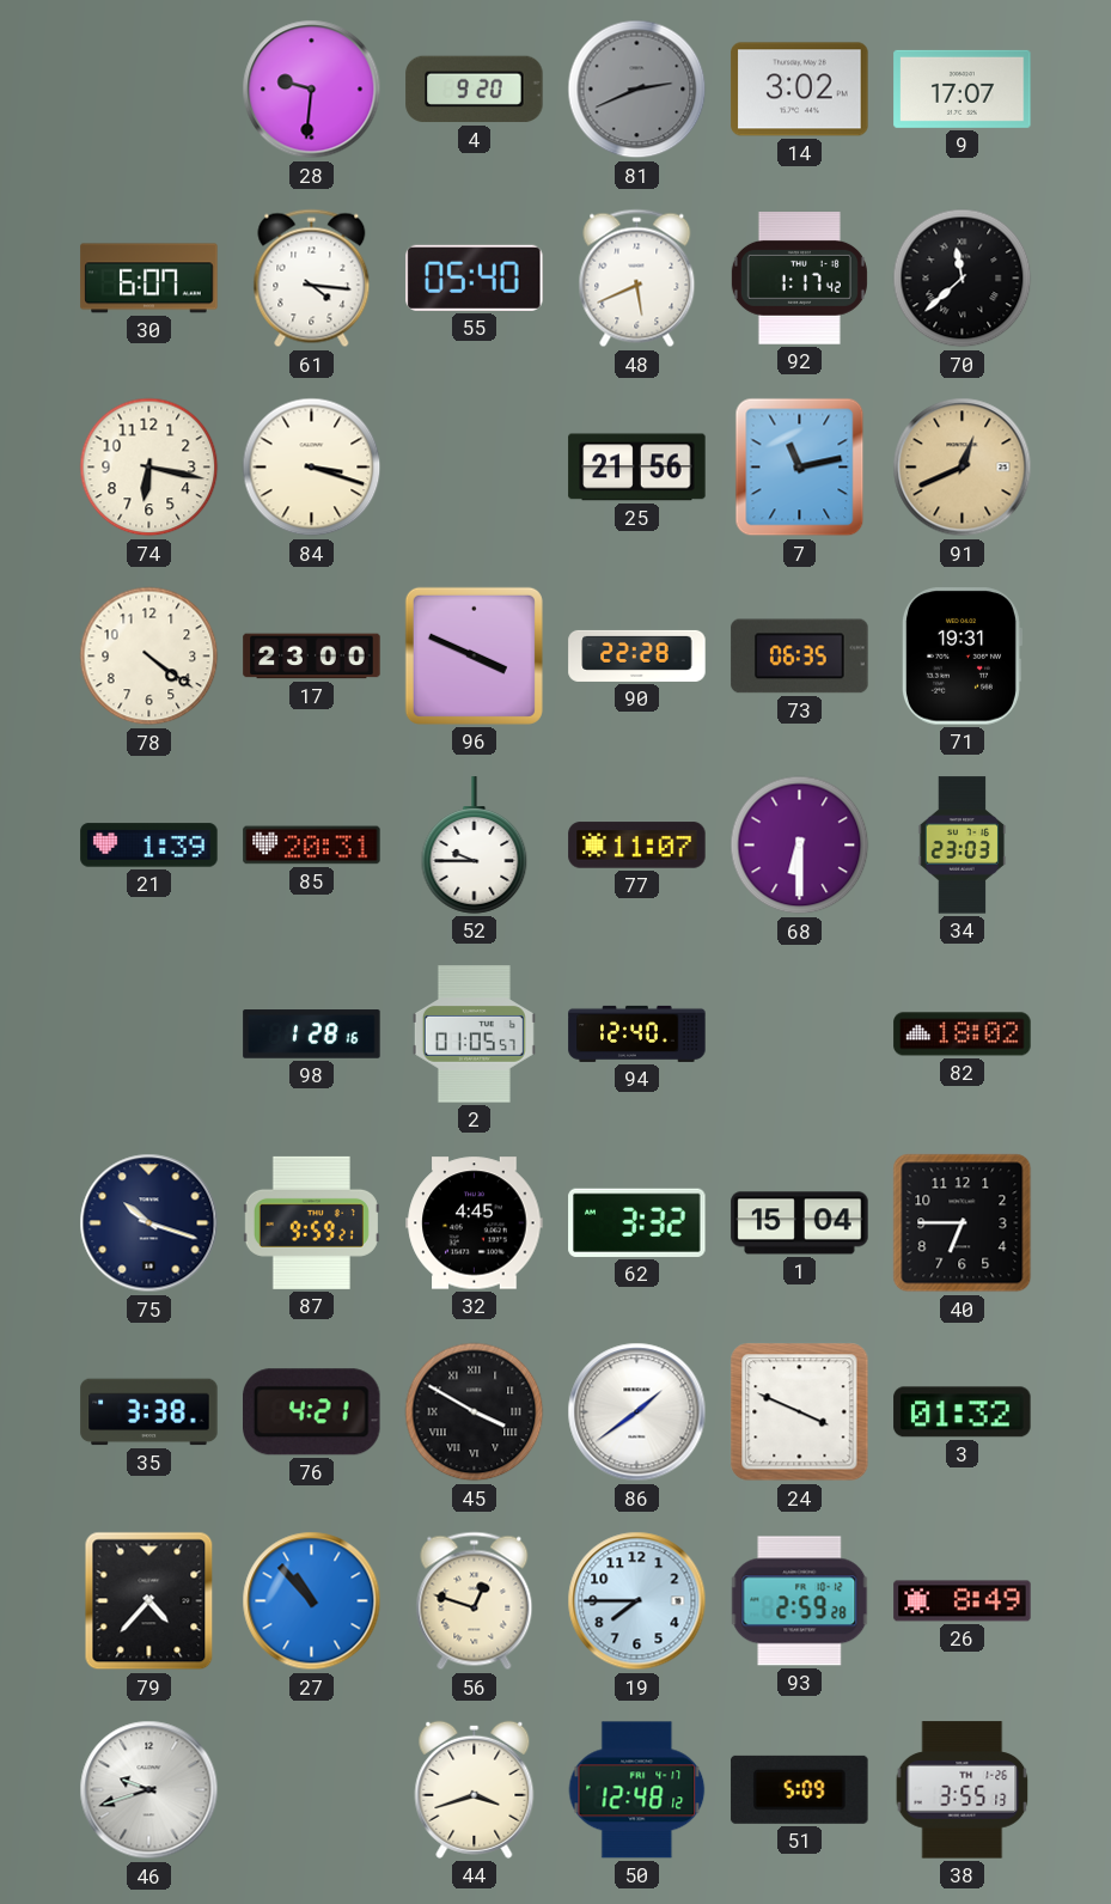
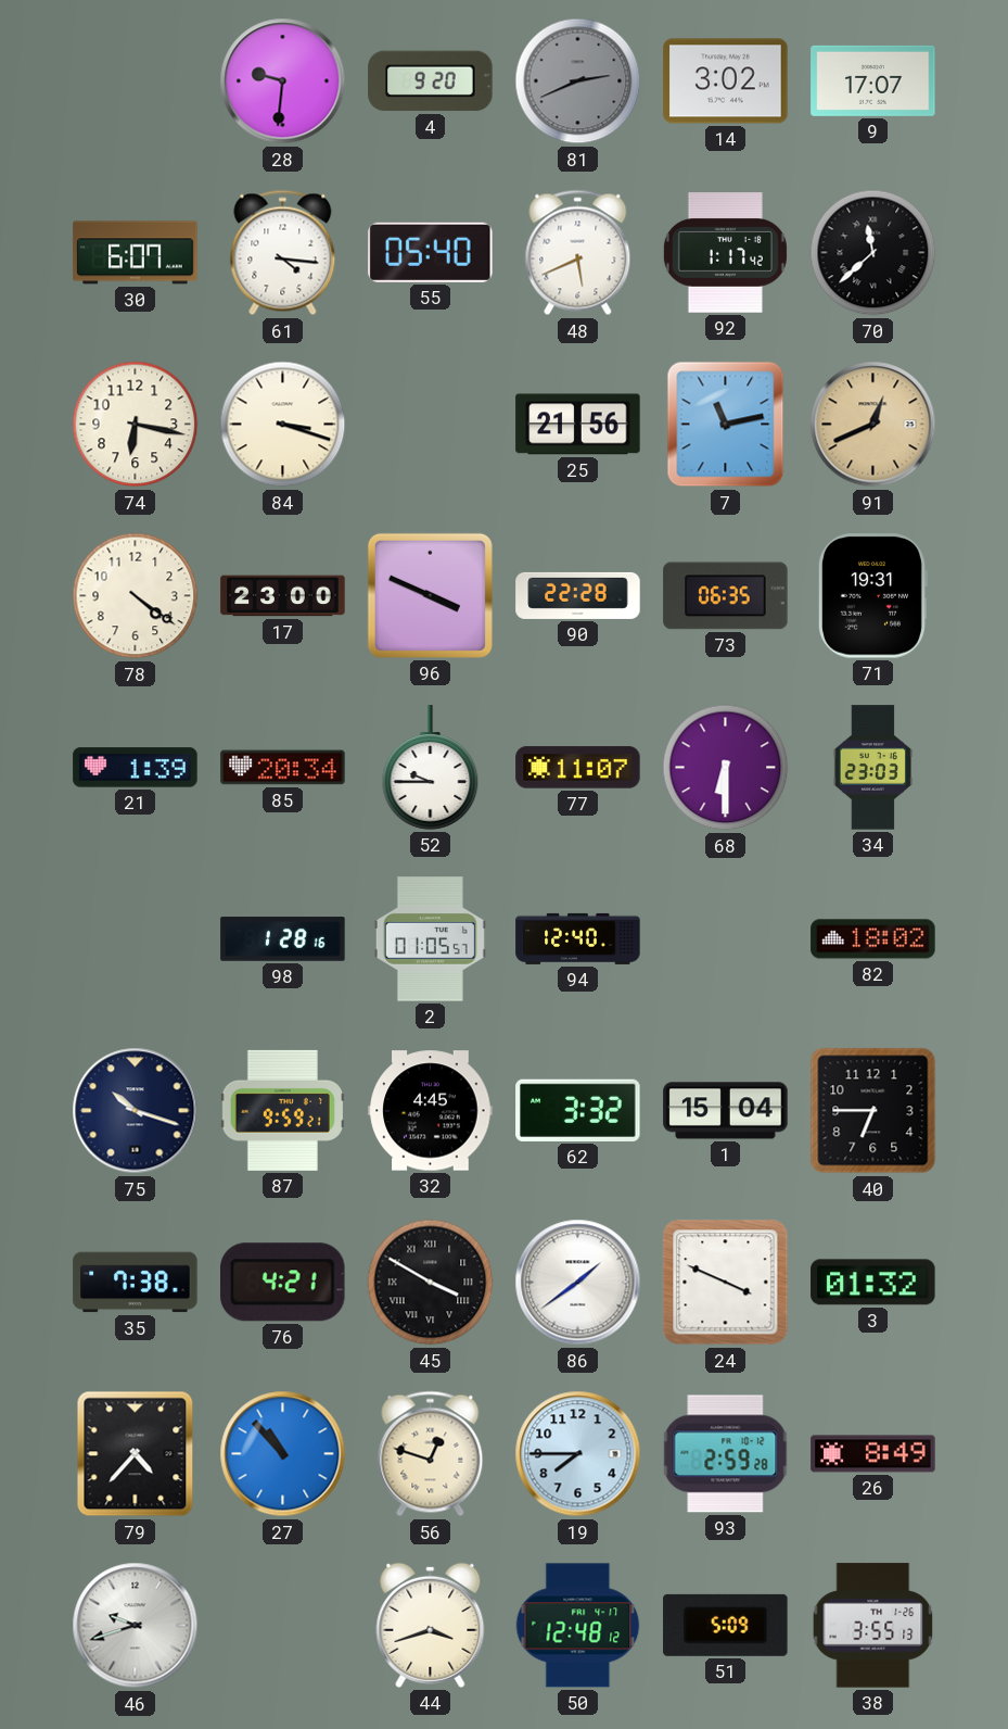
85: 20:31 -> 20:34 (283, 768)
35: 3:38 -> 7:38 (136, 1283)
